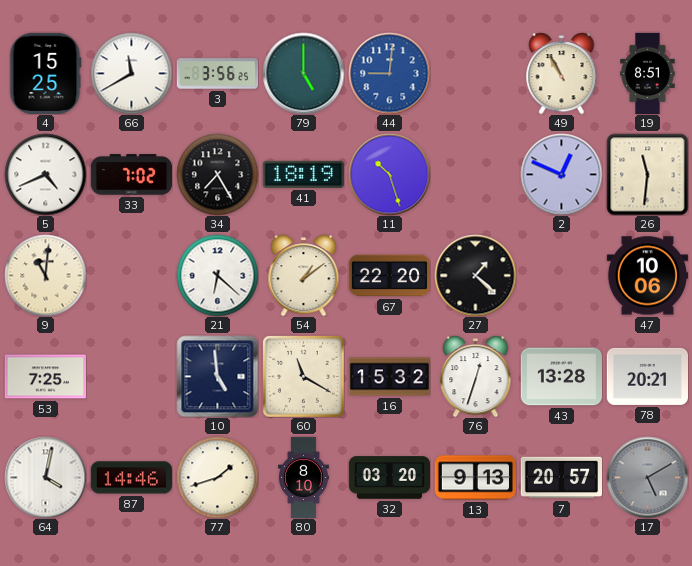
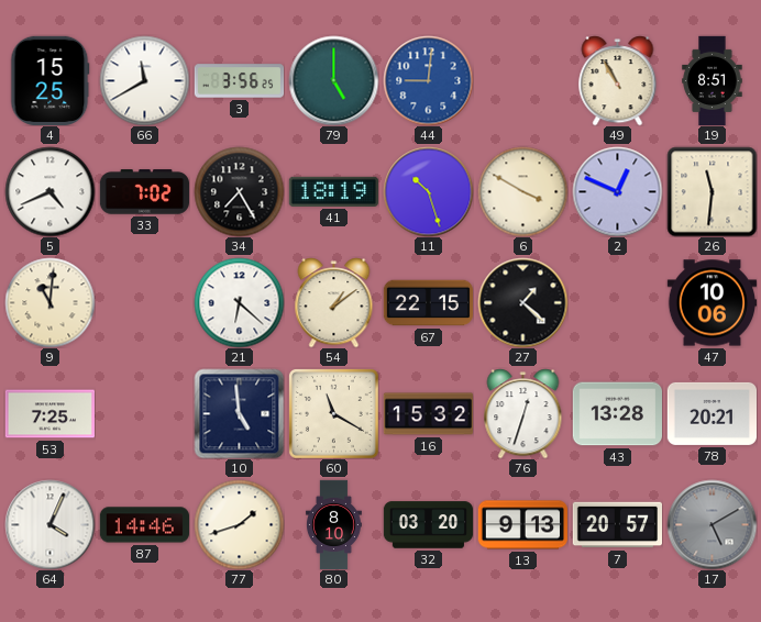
6: none -> 3:50 (522, 191)
67: 22:20 -> 22:15 (428, 303)
64: 4:02 -> 4:04 (49, 524)
